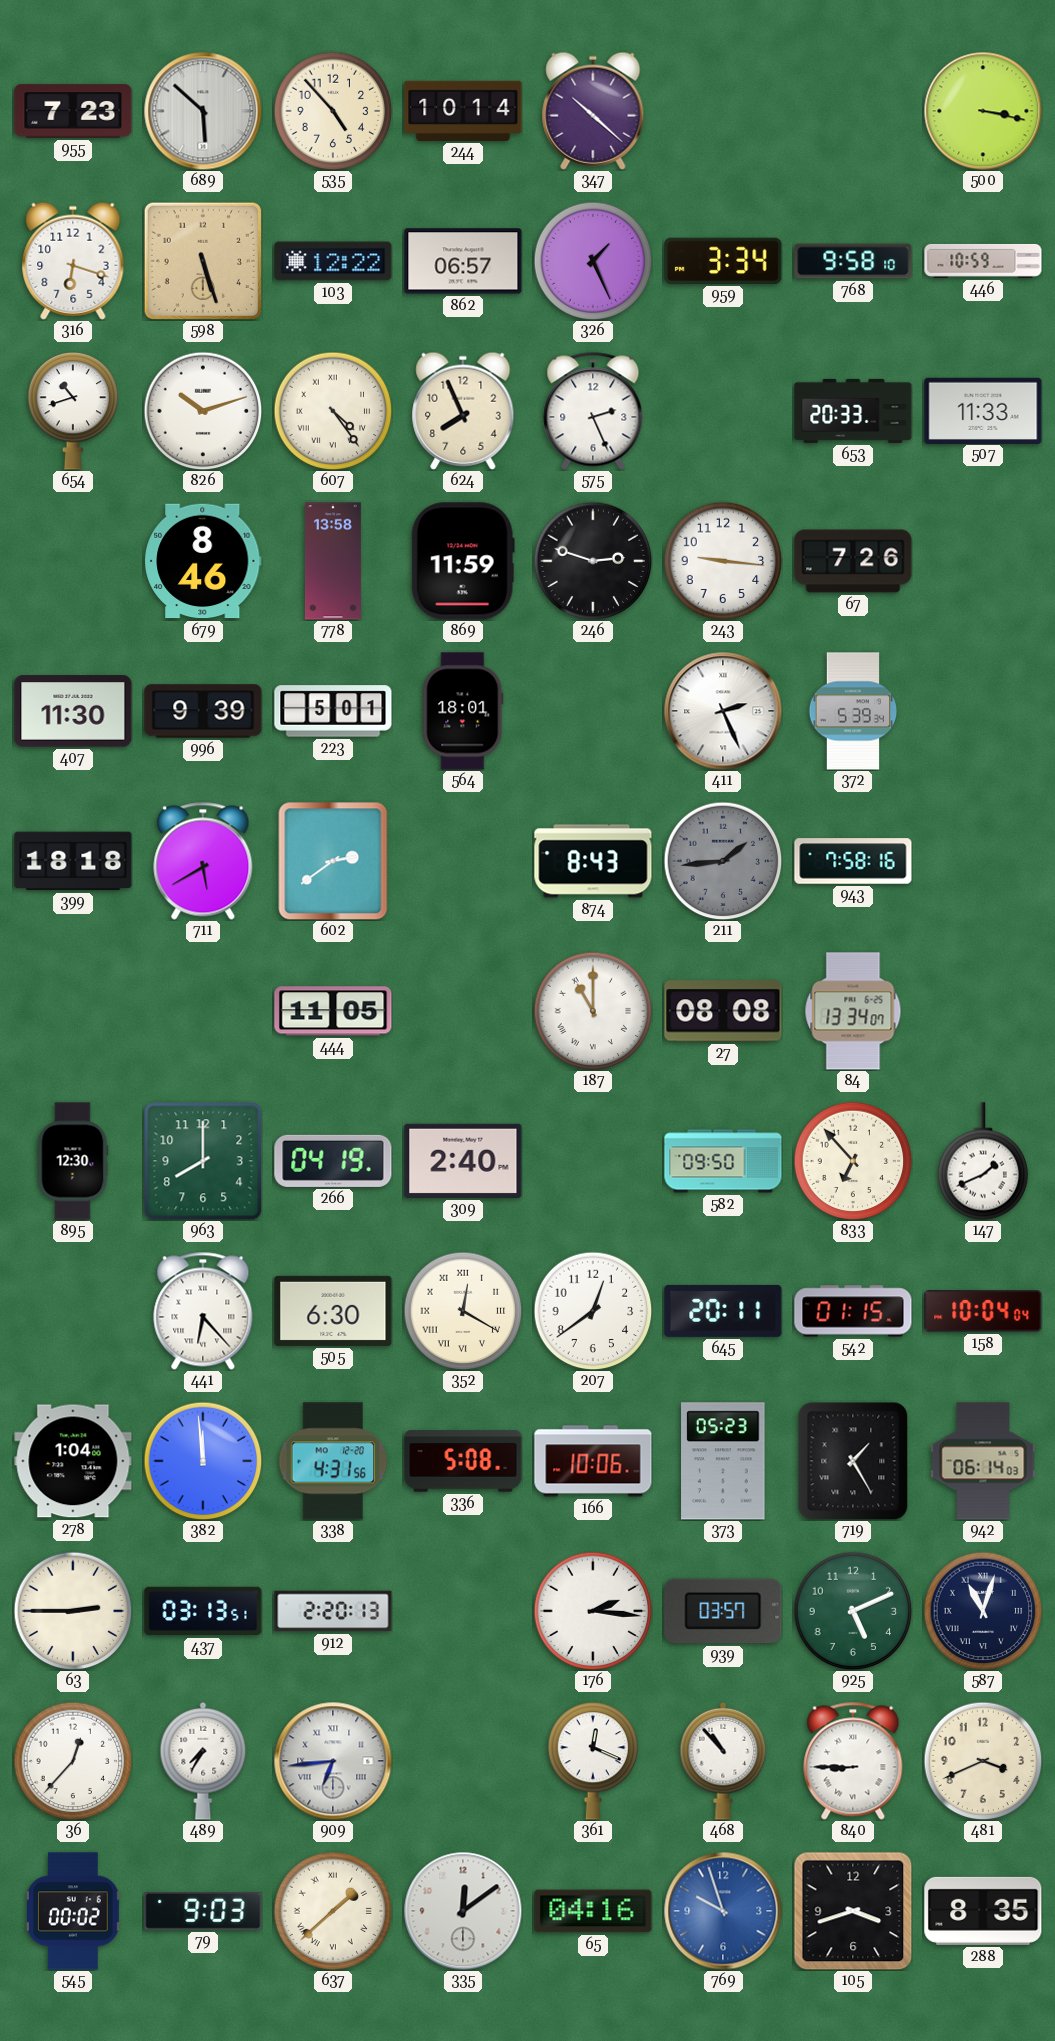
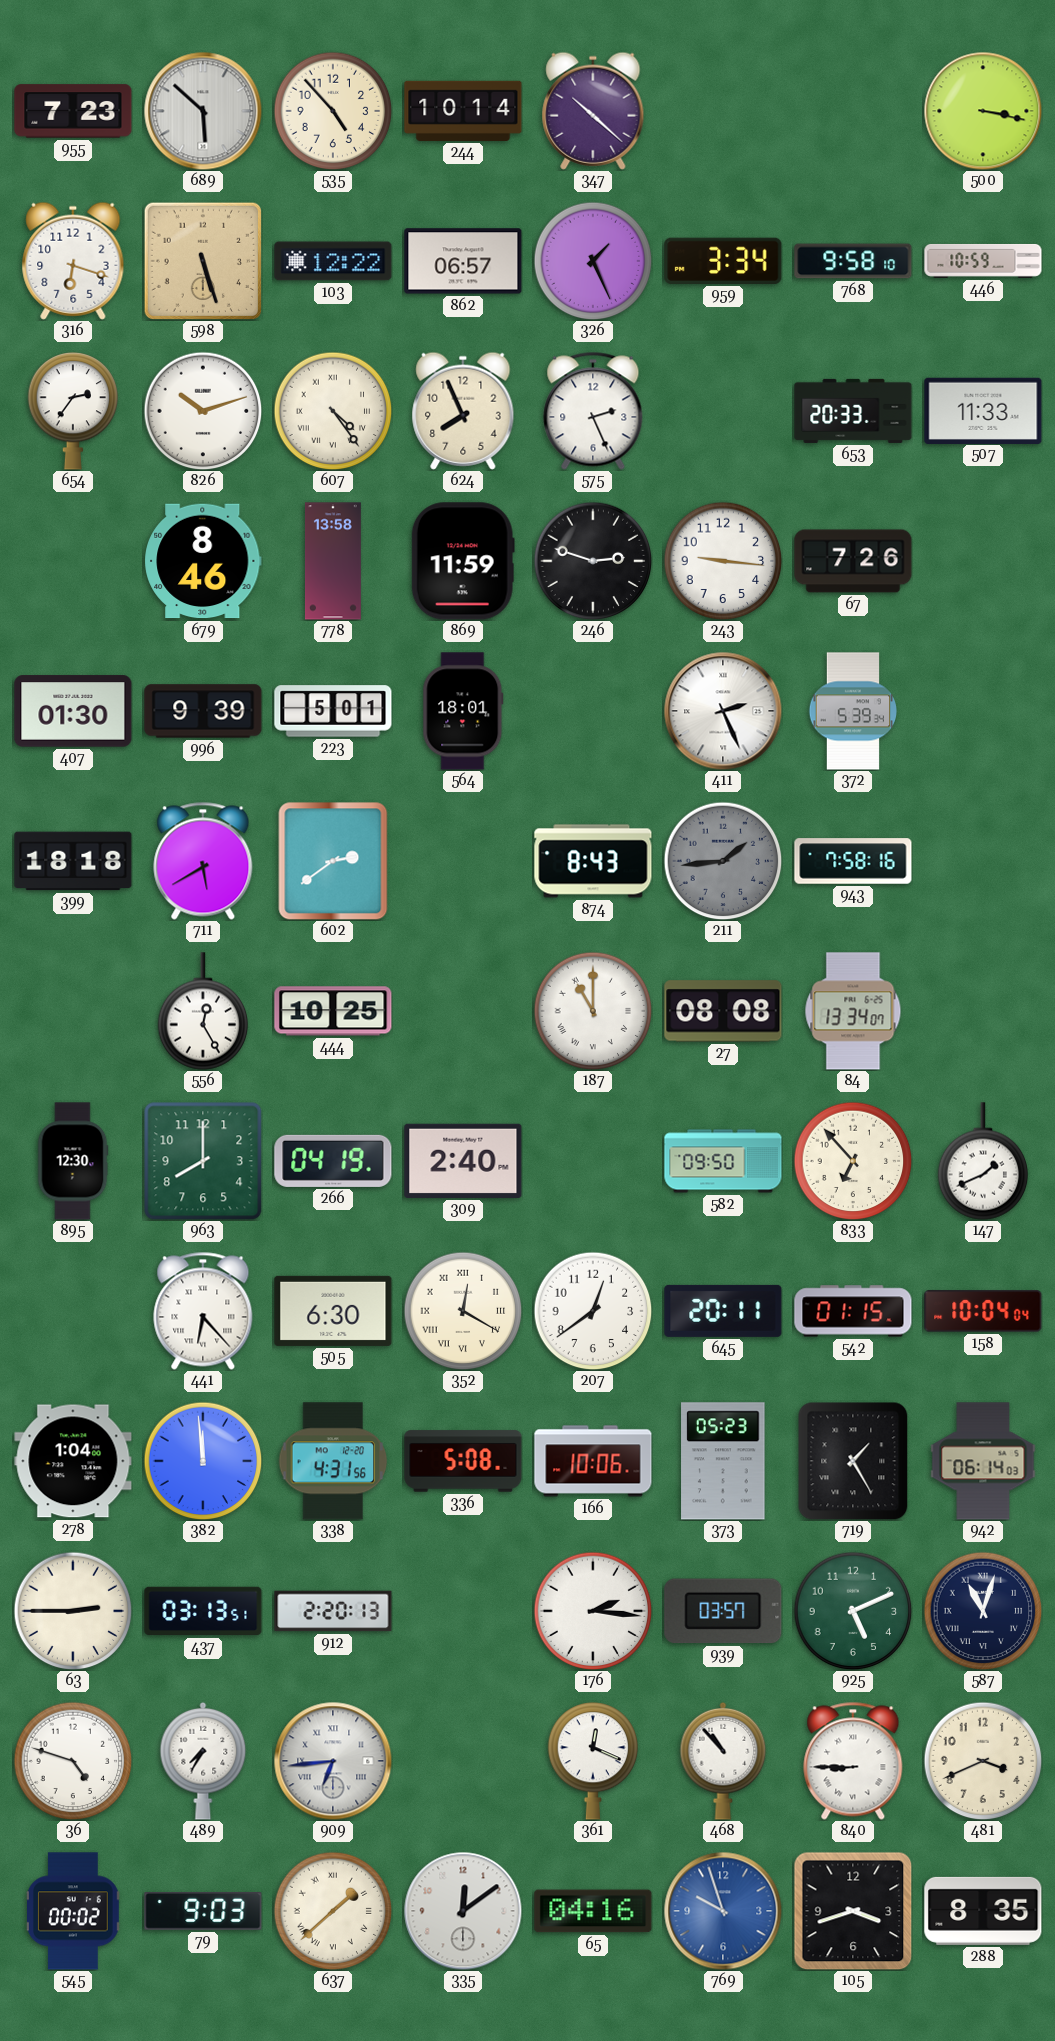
654: 10:42 -> 2:36 (73, 411)
407: 11:30 -> 01:30 (73, 711)
556: none -> 12:25 (203, 1011)
444: 11:05 -> 10:25 (333, 1011)
36: 12:37 -> 4:48 (73, 1761)
